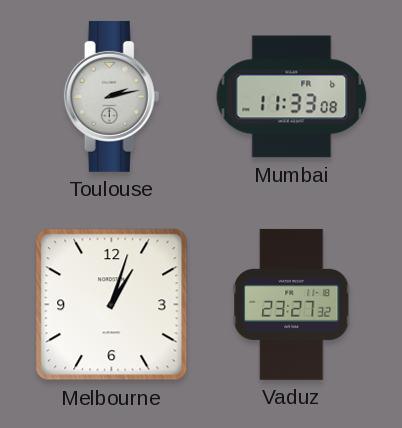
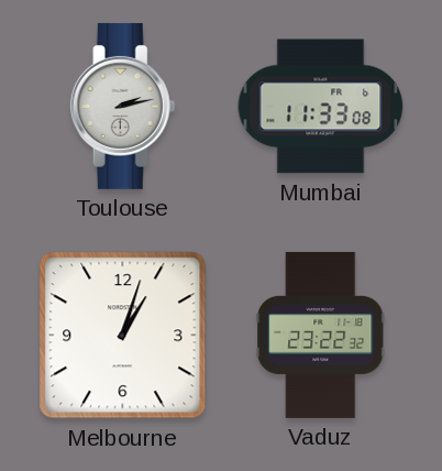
Vaduz: 23:27 -> 23:22 (321, 335)
